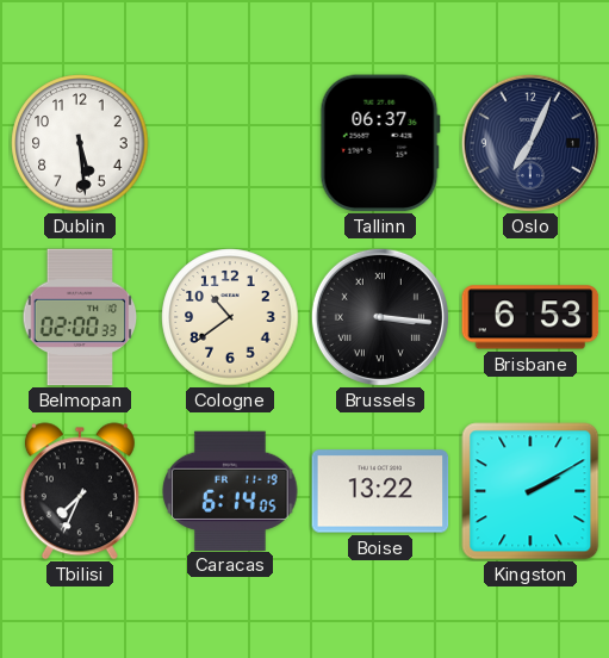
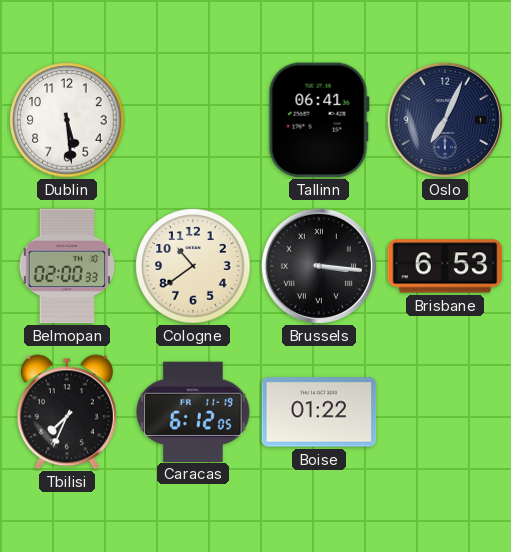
Tallinn: 06:37 -> 06:41 (319, 120)
Caracas: 6:14 -> 6:12 (193, 411)
Boise: 13:22 -> 01:22 (319, 412)
Kingston: 2:10 -> none (530, 491)
